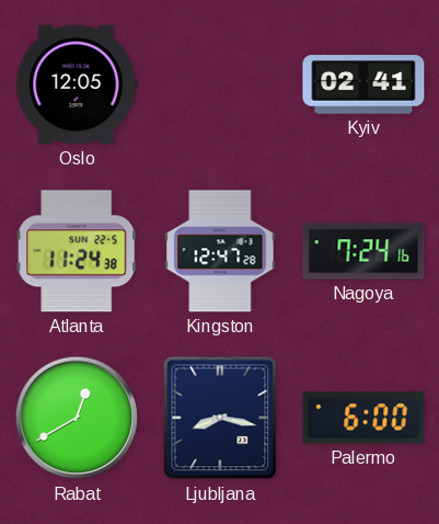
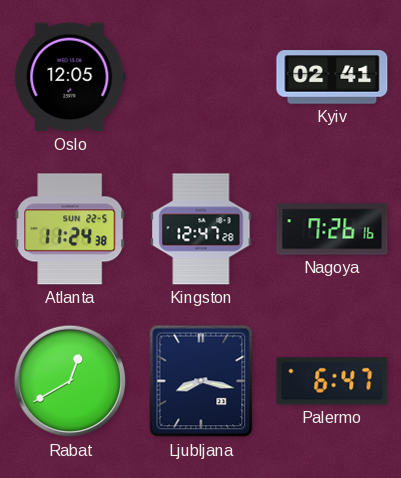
Nagoya: 7:24 -> 7:26 (332, 229)
Palermo: 6:00 -> 6:47 (332, 381)
